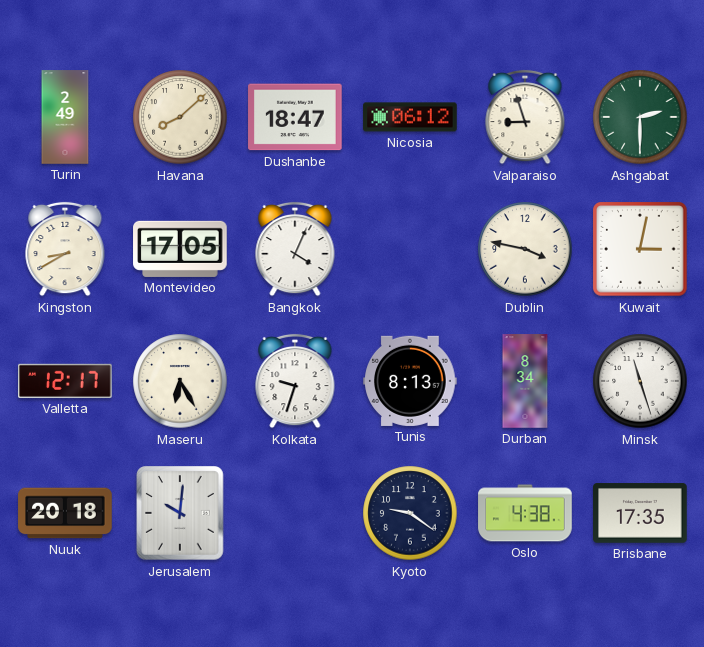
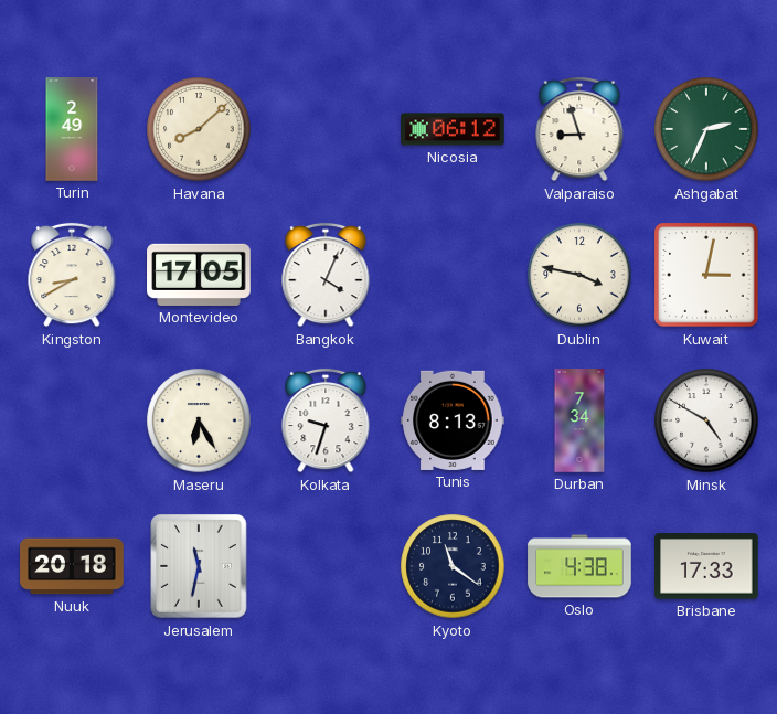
Dushanbe: 18:47 -> none (295, 117)
Ashgabat: 2:30 -> 2:34 (706, 129)
Valletta: 12:17 -> none (65, 381)
Durban: 8:34 -> 7:34 (579, 420)
Minsk: 11:27 -> 4:50 (706, 420)
Jerusalem: 10:01 -> 11:32 (199, 566)
Kyoto: 9:21 -> 11:21 (453, 566)
Brisbane: 17:35 -> 17:33 (706, 566)
